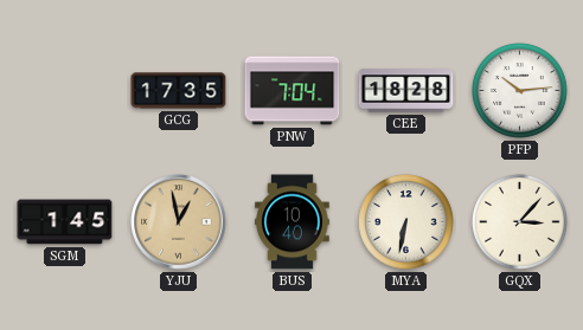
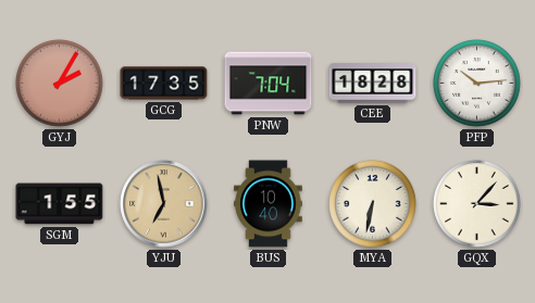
GYJ: none -> 2:05 (60, 84)
SGM: 1:45 -> 1:55 (60, 204)
YJU: 12:58 -> 6:58 (164, 204)
